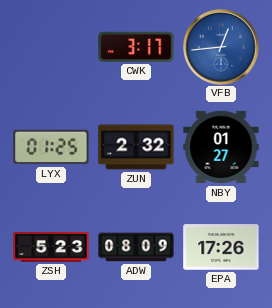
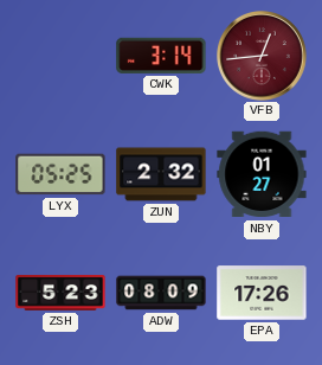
CWK: 3:17 -> 3:14 (161, 56)
VFB dial: blue -> burgundy (263, 57)
LYX: 01:25 -> 05:25 (60, 174)
